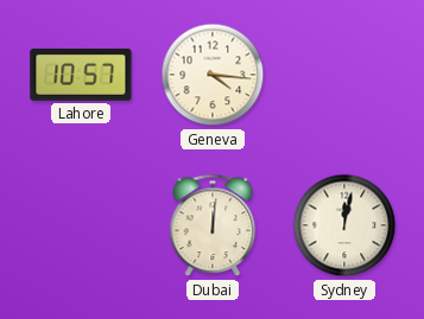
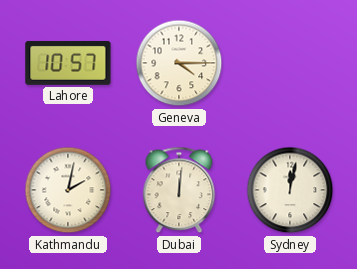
Geneva: 4:16 -> 4:15 (179, 63)
Kathmandu: none -> 2:02 (68, 190)
